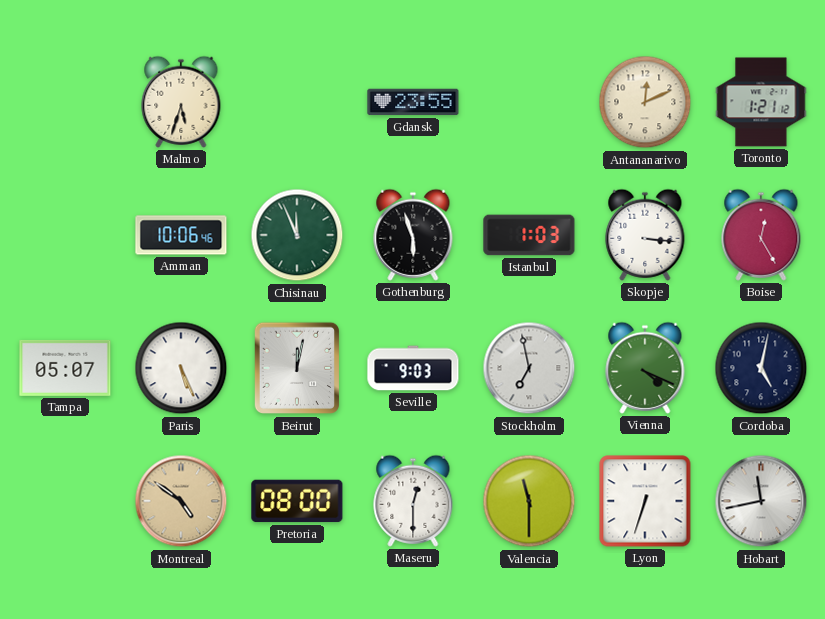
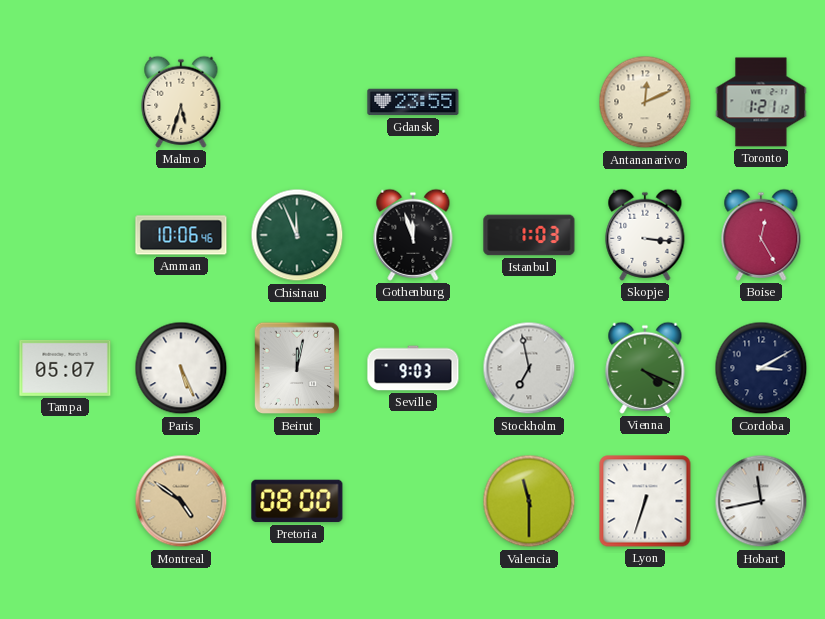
Gothenburg: 5:57 -> 11:57 (413, 235)
Cordoba: 5:02 -> 3:10 (761, 368)
Maseru: 12:30 -> none (413, 501)
